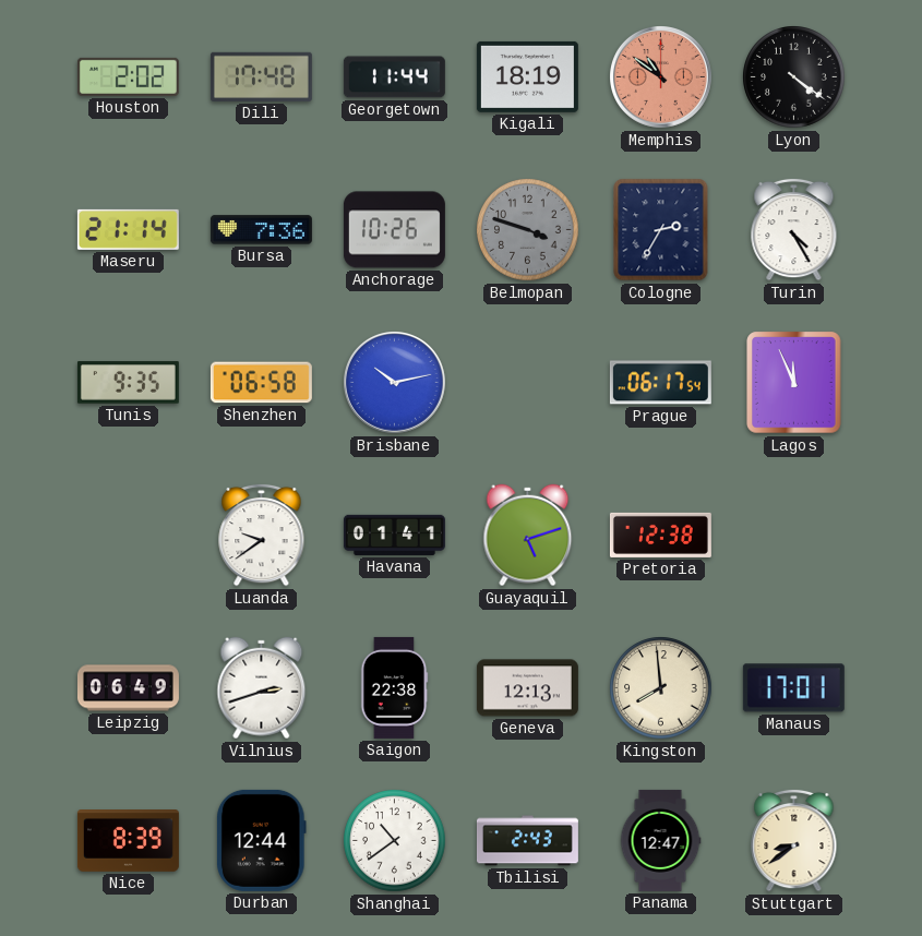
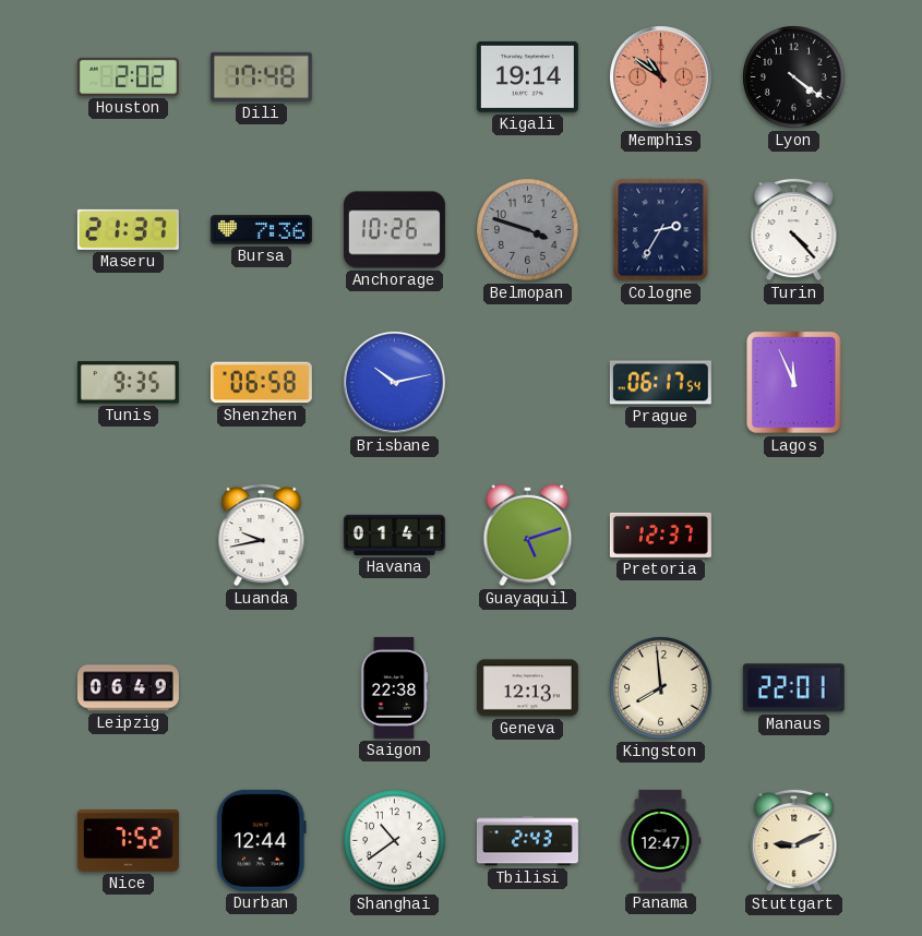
Georgetown: 11:44 -> none (394, 77)
Kigali: 18:19 -> 19:14 (527, 76)
Maseru: 21:14 -> 21:37 (128, 229)
Turin: 4:25 -> 4:23 (794, 229)
Luanda: 9:39 -> 9:43 (262, 535)
Pretoria: 12:38 -> 12:37 (660, 535)
Vilnius: 2:42 -> none (262, 688)
Manaus: 17:01 -> 22:01 (793, 688)
Nice: 8:39 -> 7:52 (128, 841)
Stuttgart: 8:39 -> 9:11 (794, 840)
